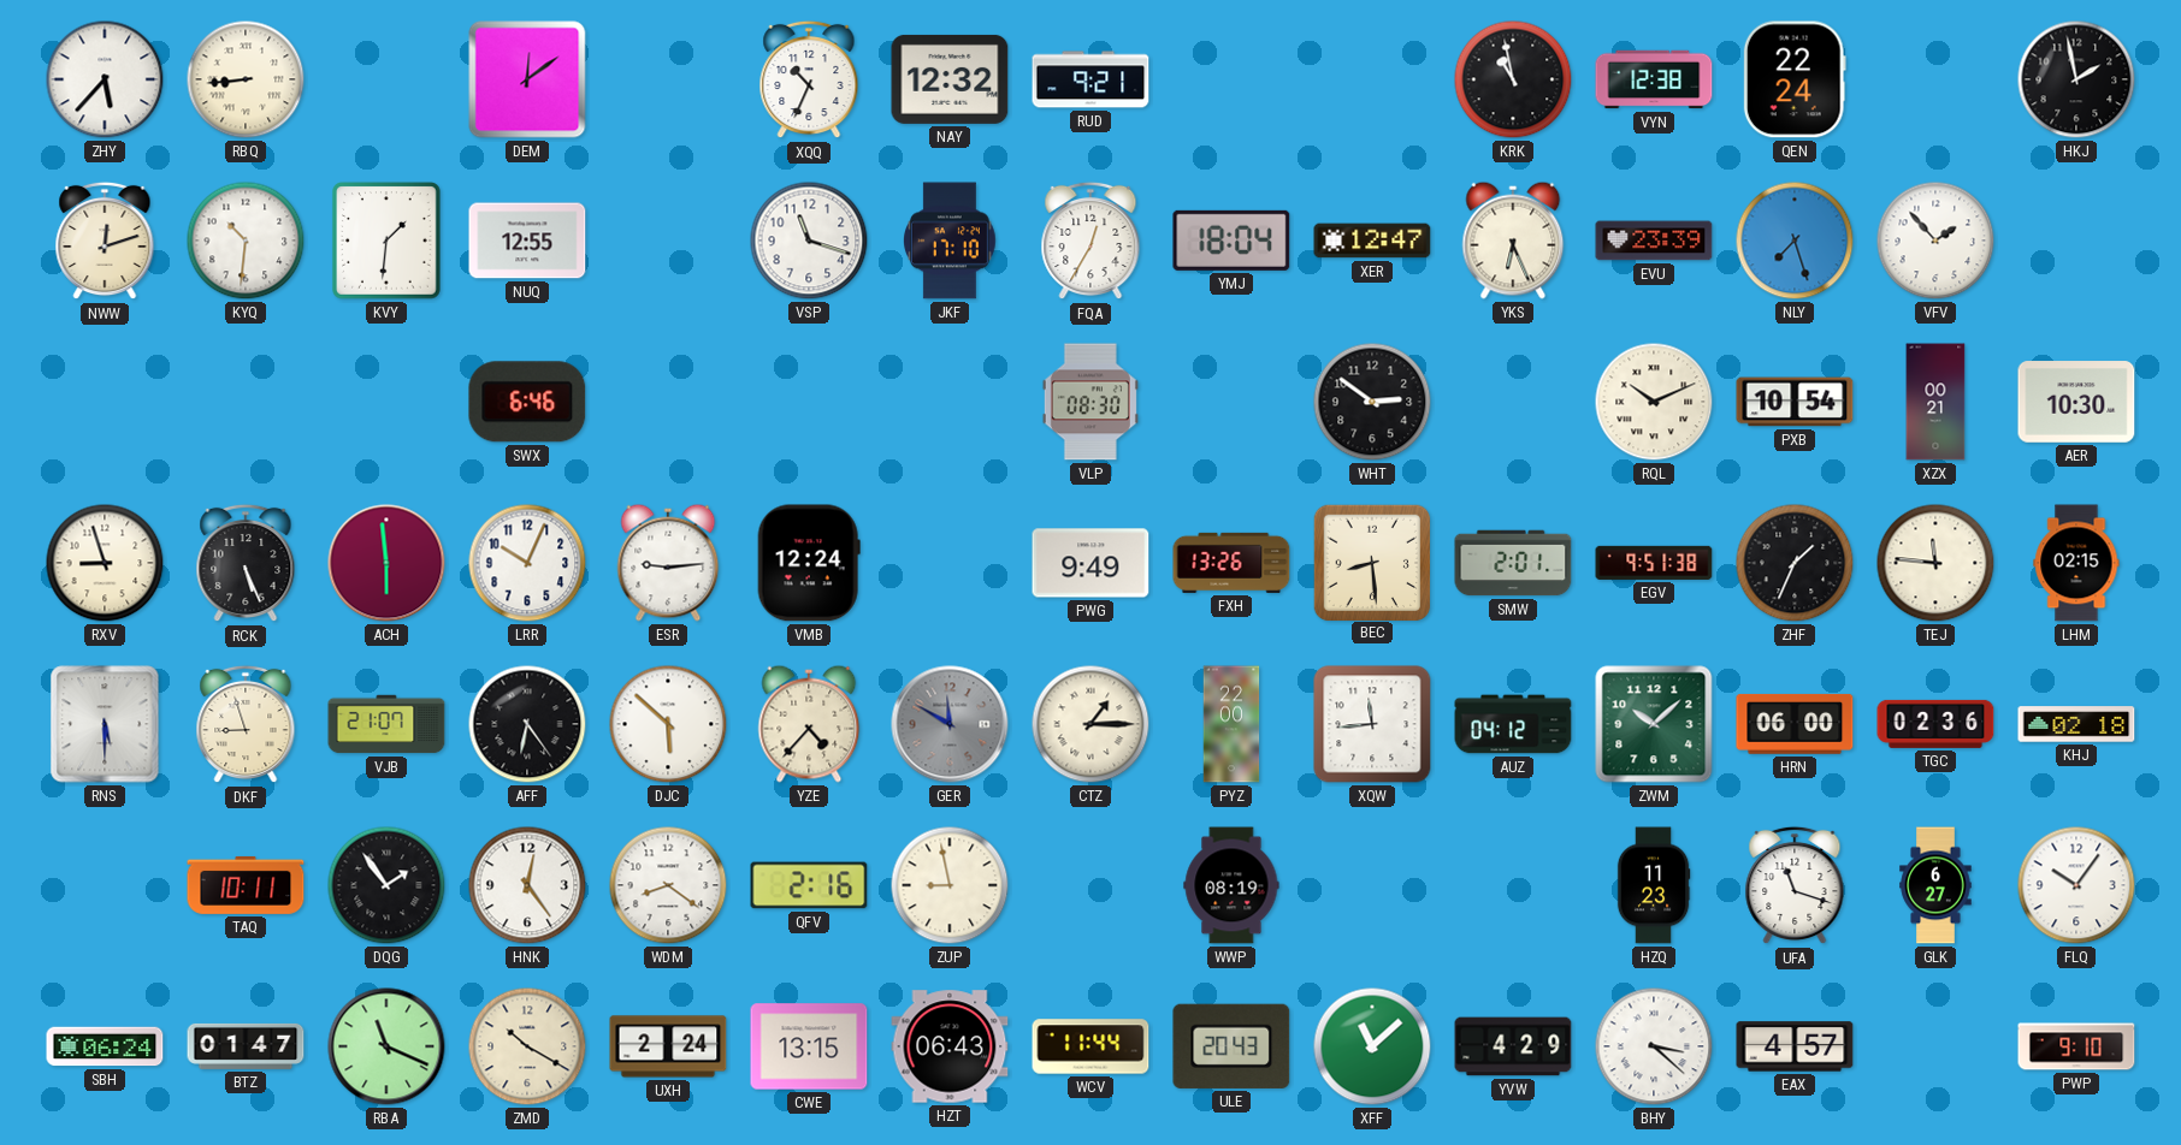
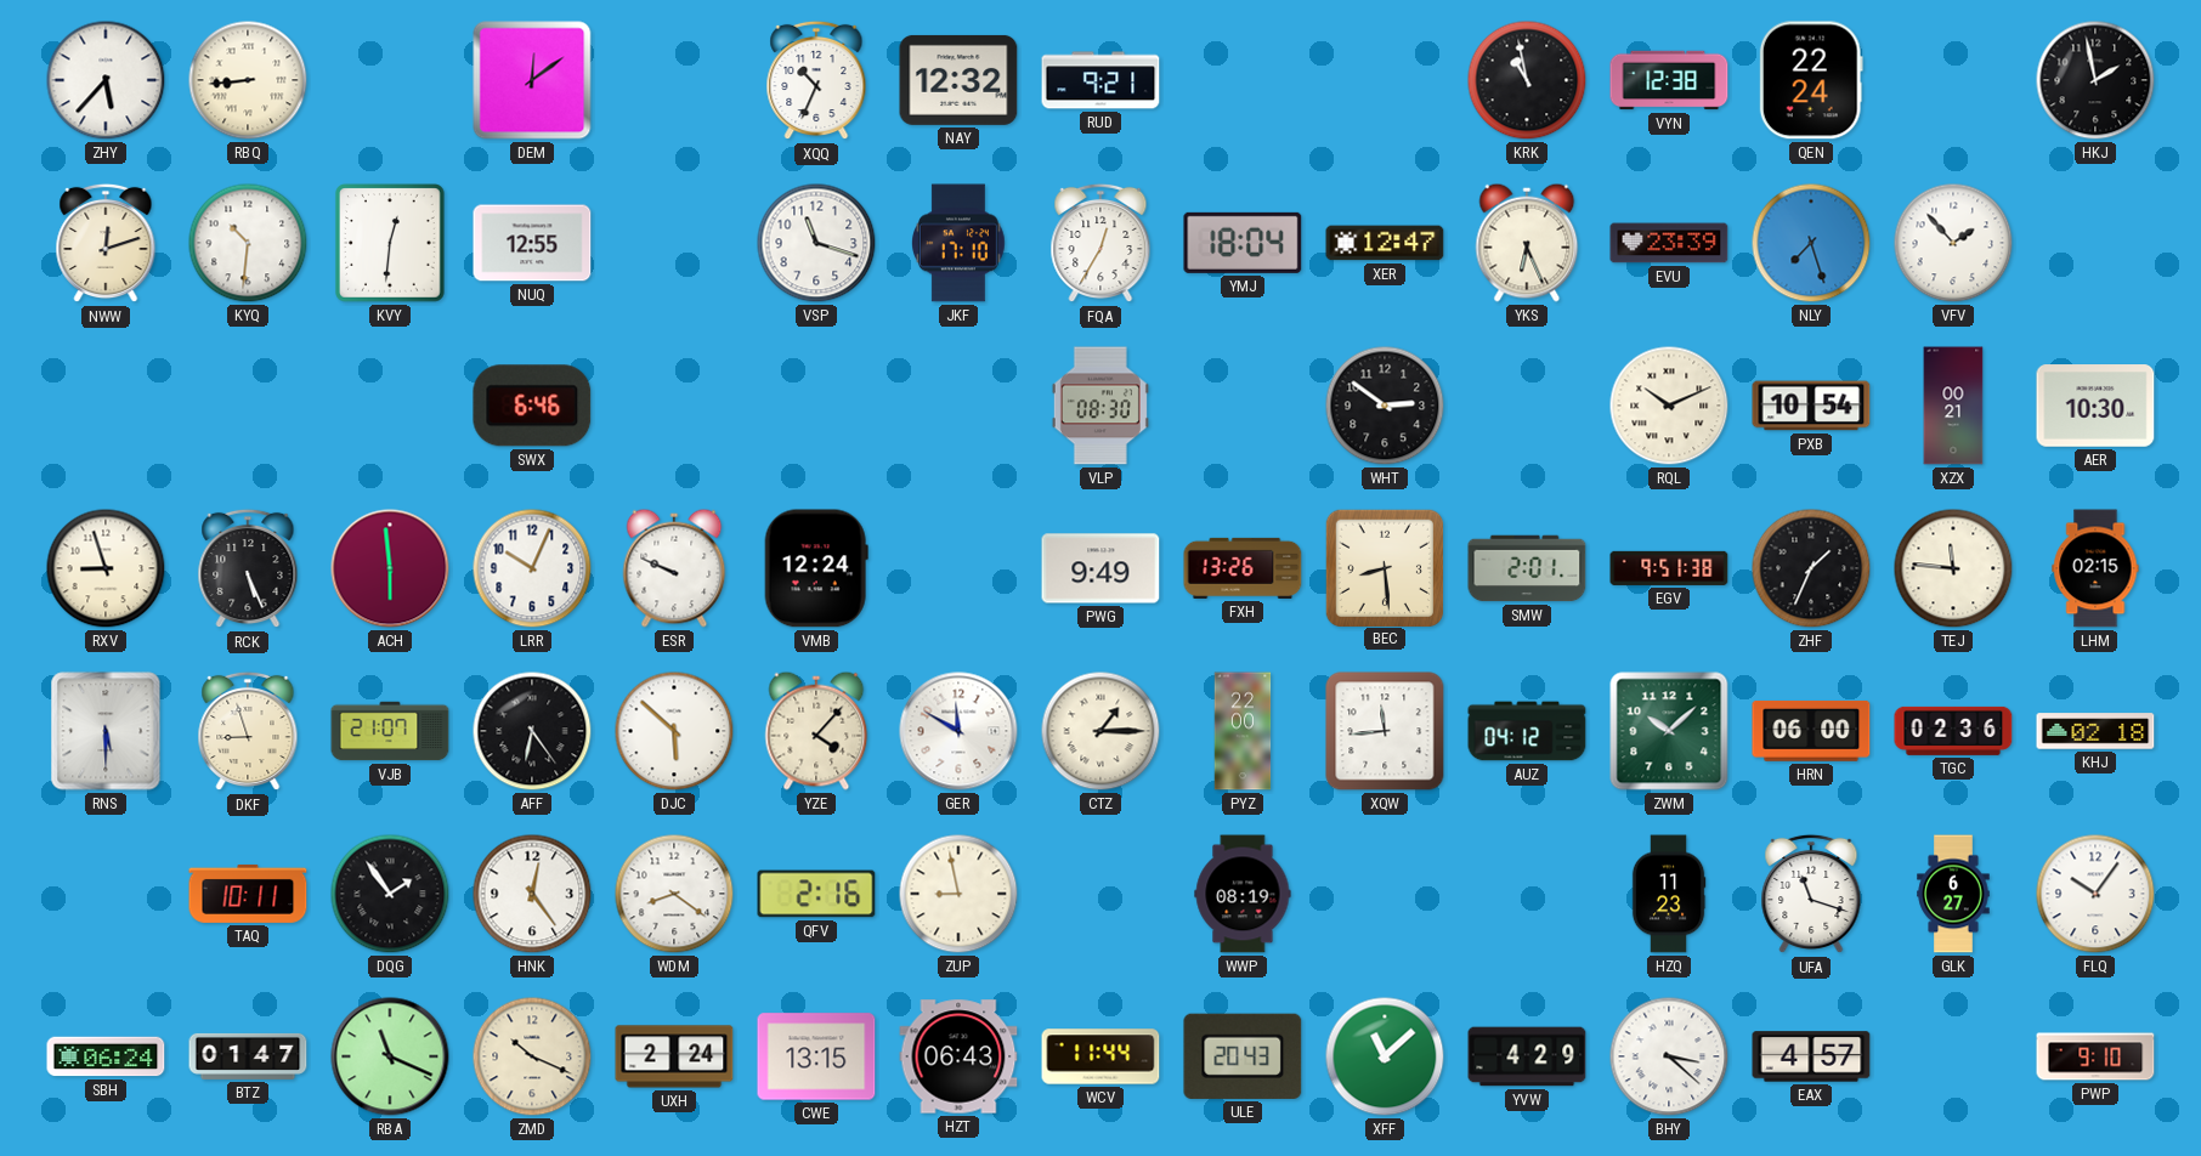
KVY: 1:31 -> 12:31 (390, 243)
ESR: 9:14 -> 9:49 (674, 568)
YZE: 4:37 -> 4:07 (816, 731)
GER dial: grey -> white (958, 731)
ZMD: 10:20 -> 10:19 (532, 1056)
